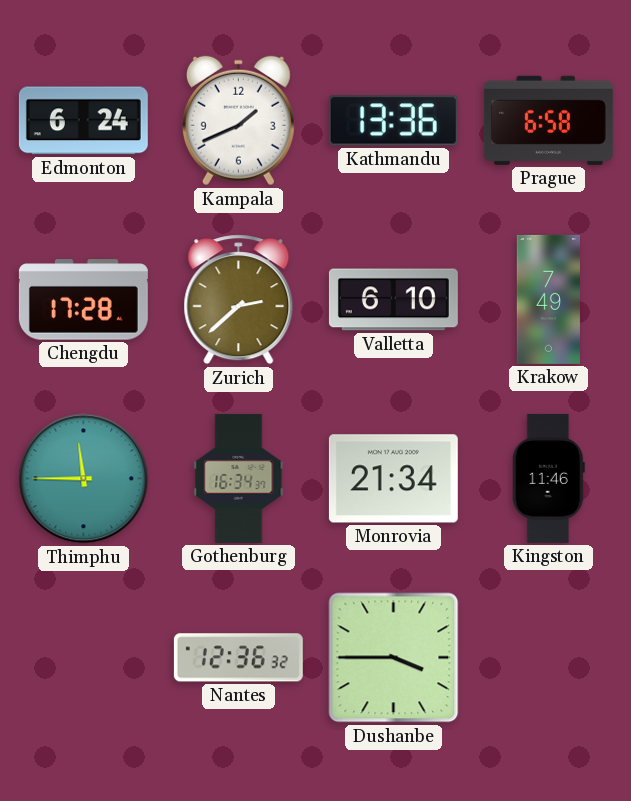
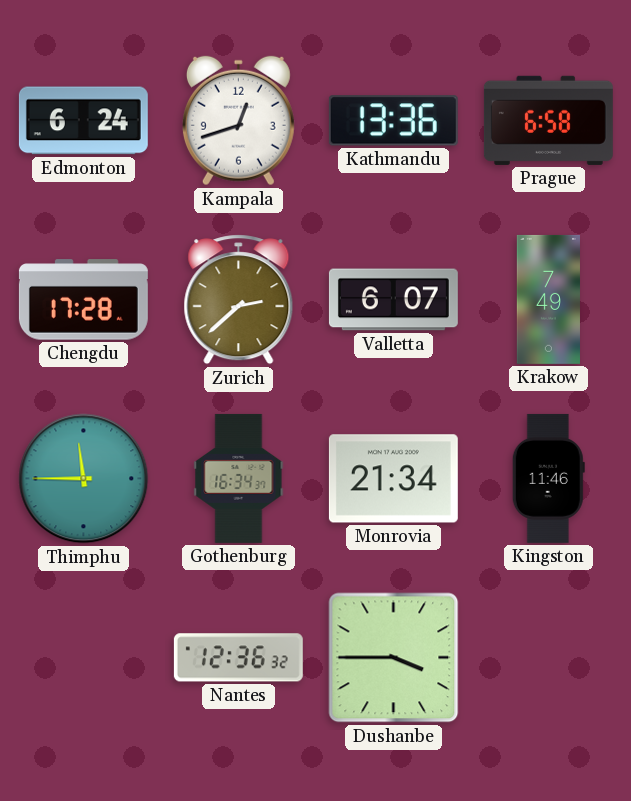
Kampala: 1:41 -> 12:42 (238, 121)
Valletta: 6:10 -> 6:07 (393, 300)
